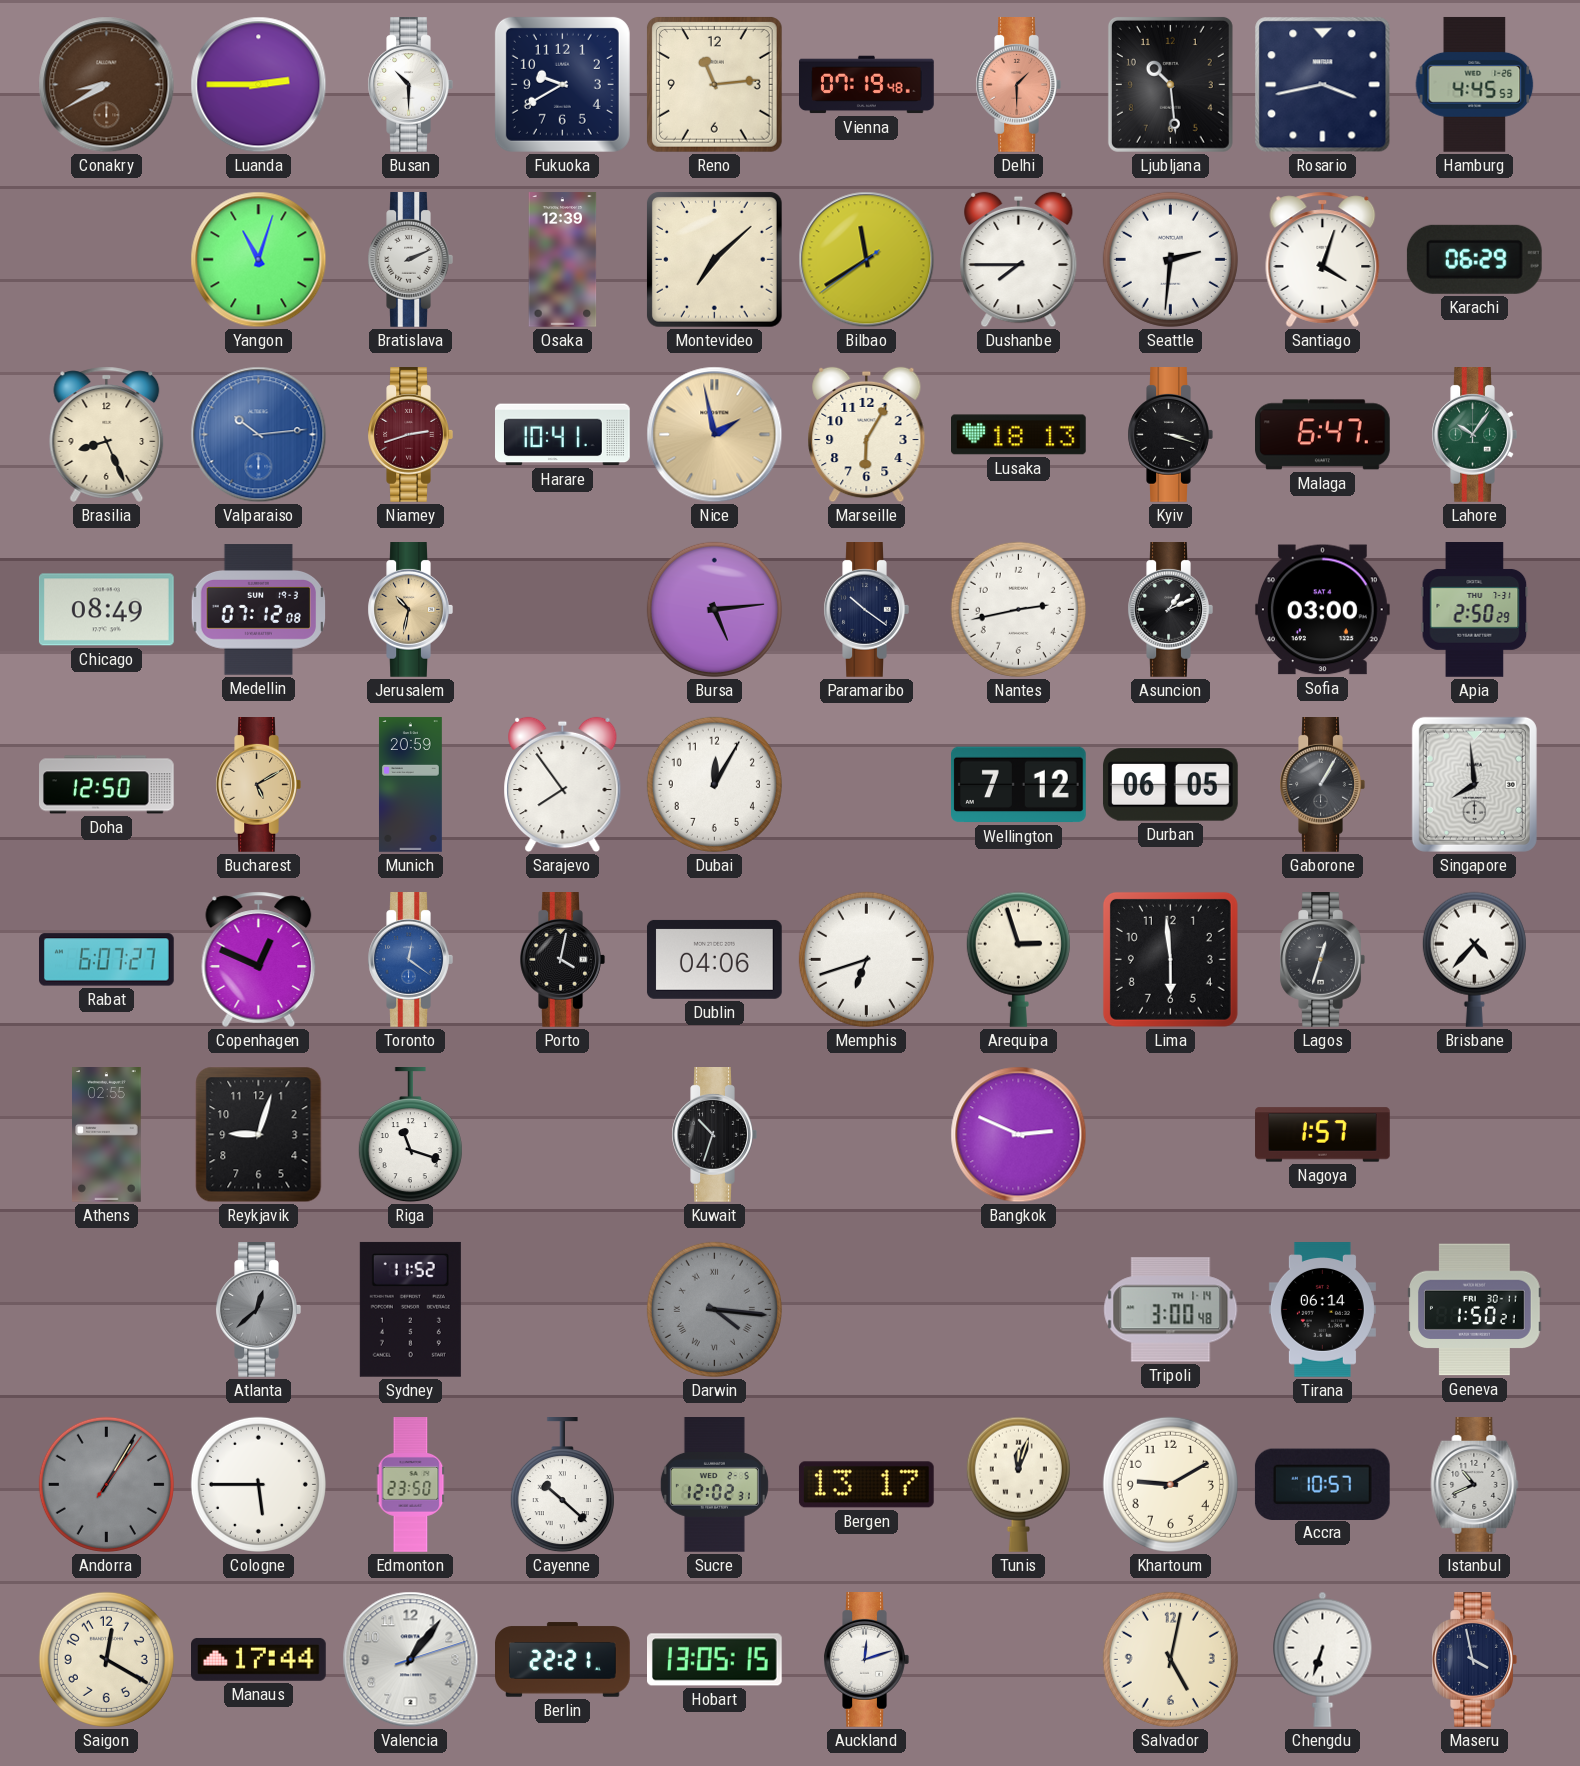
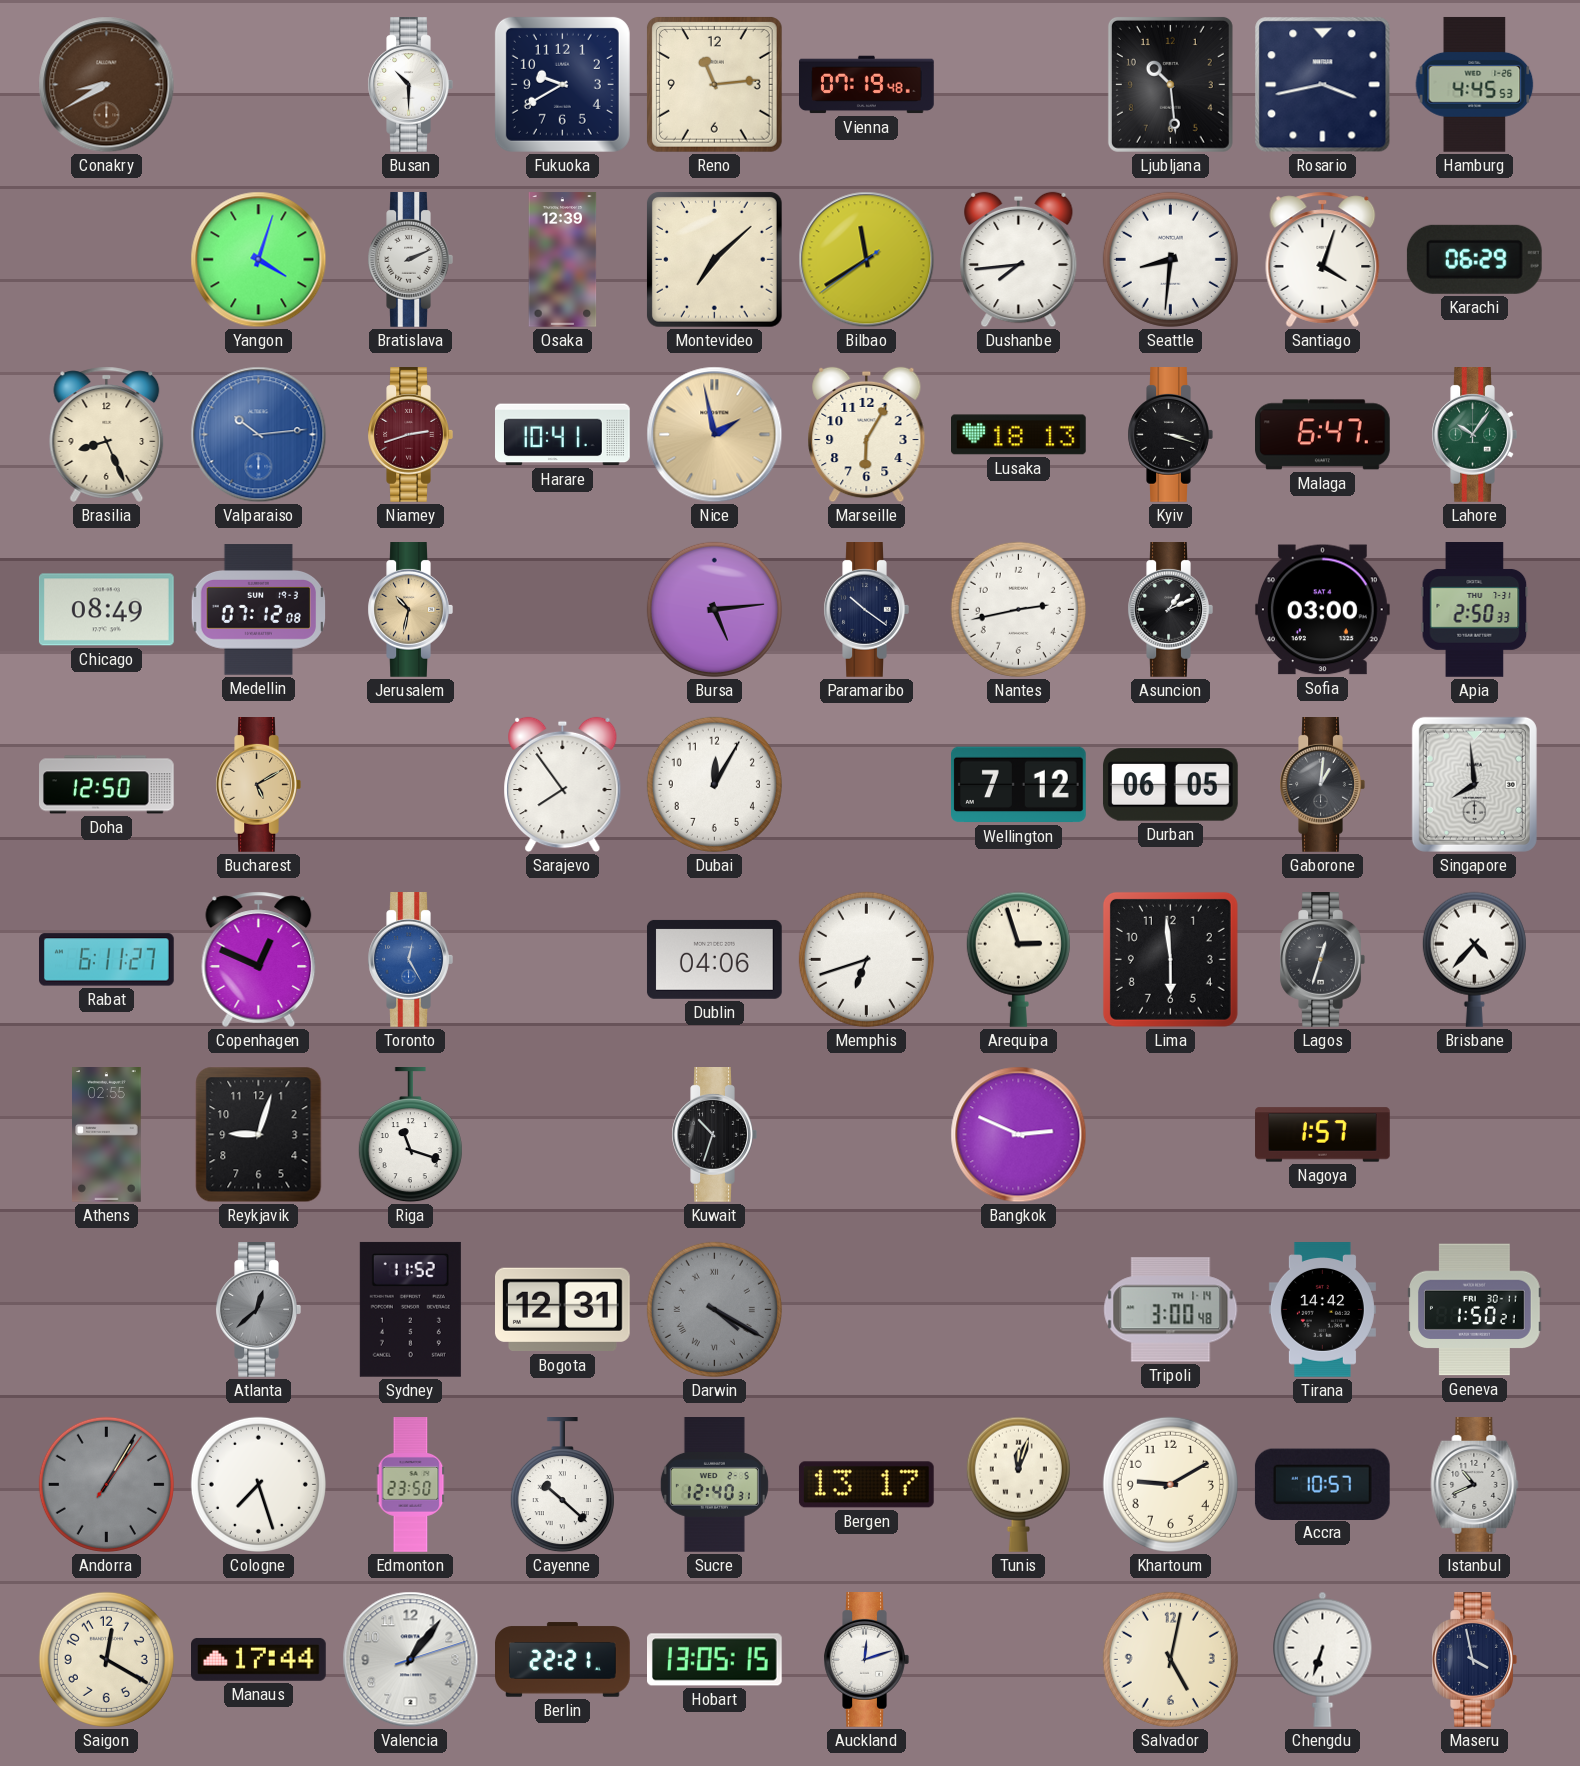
Luanda: 2:45 -> none (259, 85)
Delhi: 1:30 -> none (1018, 85)
Yangon: 11:03 -> 4:03 (259, 260)
Dushanbe: 7:45 -> 7:44 (1019, 260)
Seattle: 2:31 -> 8:31 (1170, 259)
Apia: 2:50:29 -> 2:50:33 (1475, 610)
Munich: 20:59 -> none (410, 785)
Gaborone: 1:05 -> 1:01 (1322, 785)
Rabat: 6:07 -> 6:11 (107, 960)
Toronto: 12:21 -> 12:25 (410, 960)
Porto: 4:02 -> none (562, 960)
Bogota: none -> 12:31 (563, 1310)
Darwin: 4:16 -> 4:20 (714, 1309)
Tirana: 06:14 -> 14:42 (1322, 1310)
Cologne: 5:45 -> 7:27 (258, 1484)
Sucre: 12:02 -> 12:40 (714, 1485)
